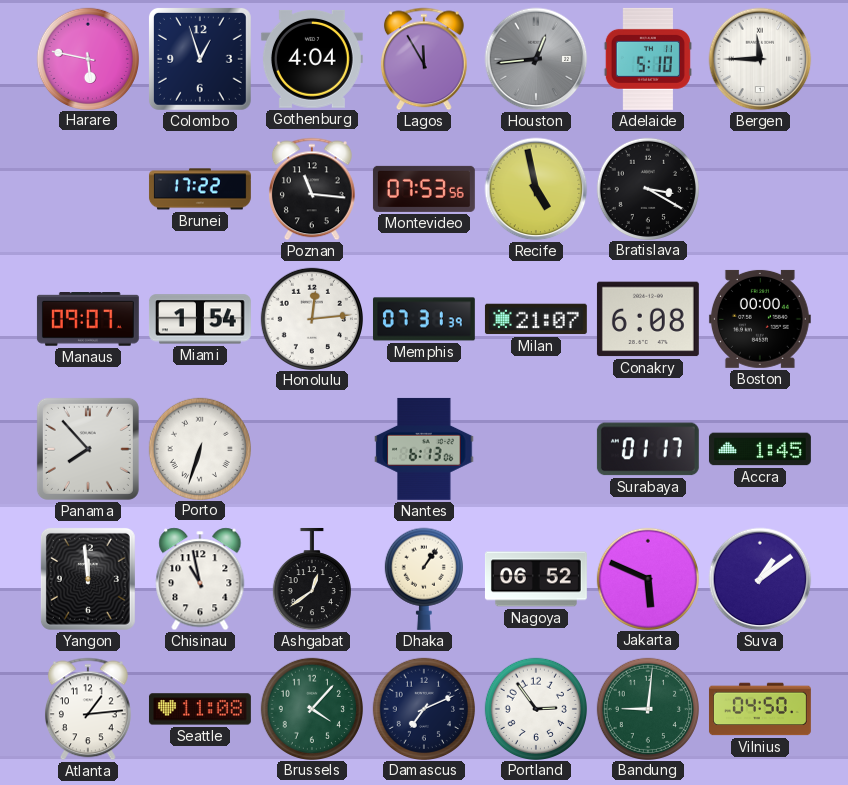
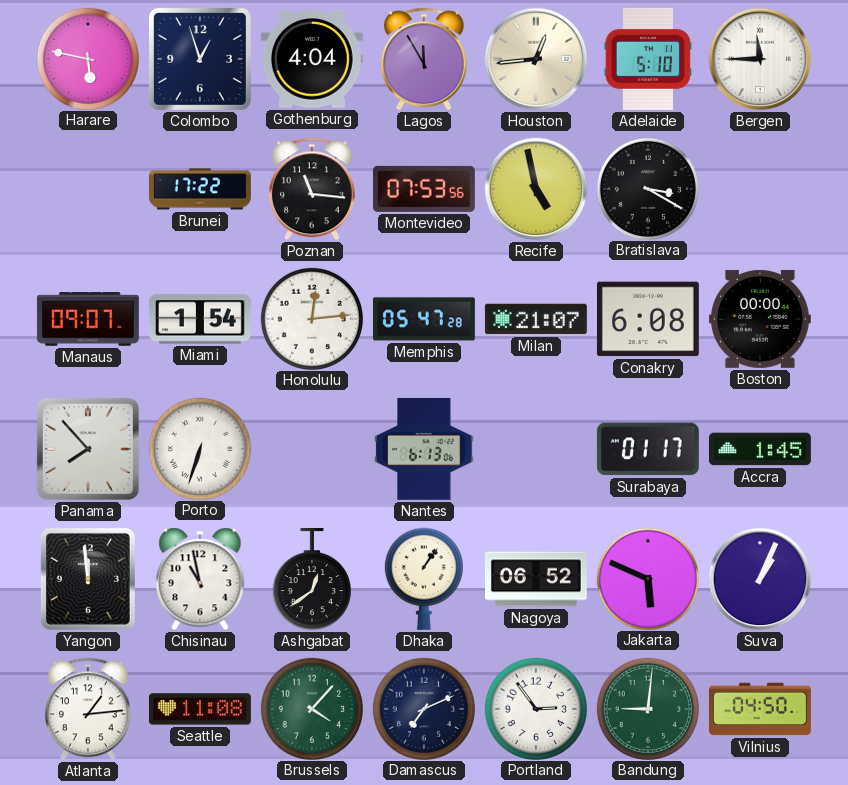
Houston dial: grey -> cream (536, 59)
Memphis: 07:31 -> 05:47 (424, 319)
Suva: 1:09 -> 1:04 (760, 579)
